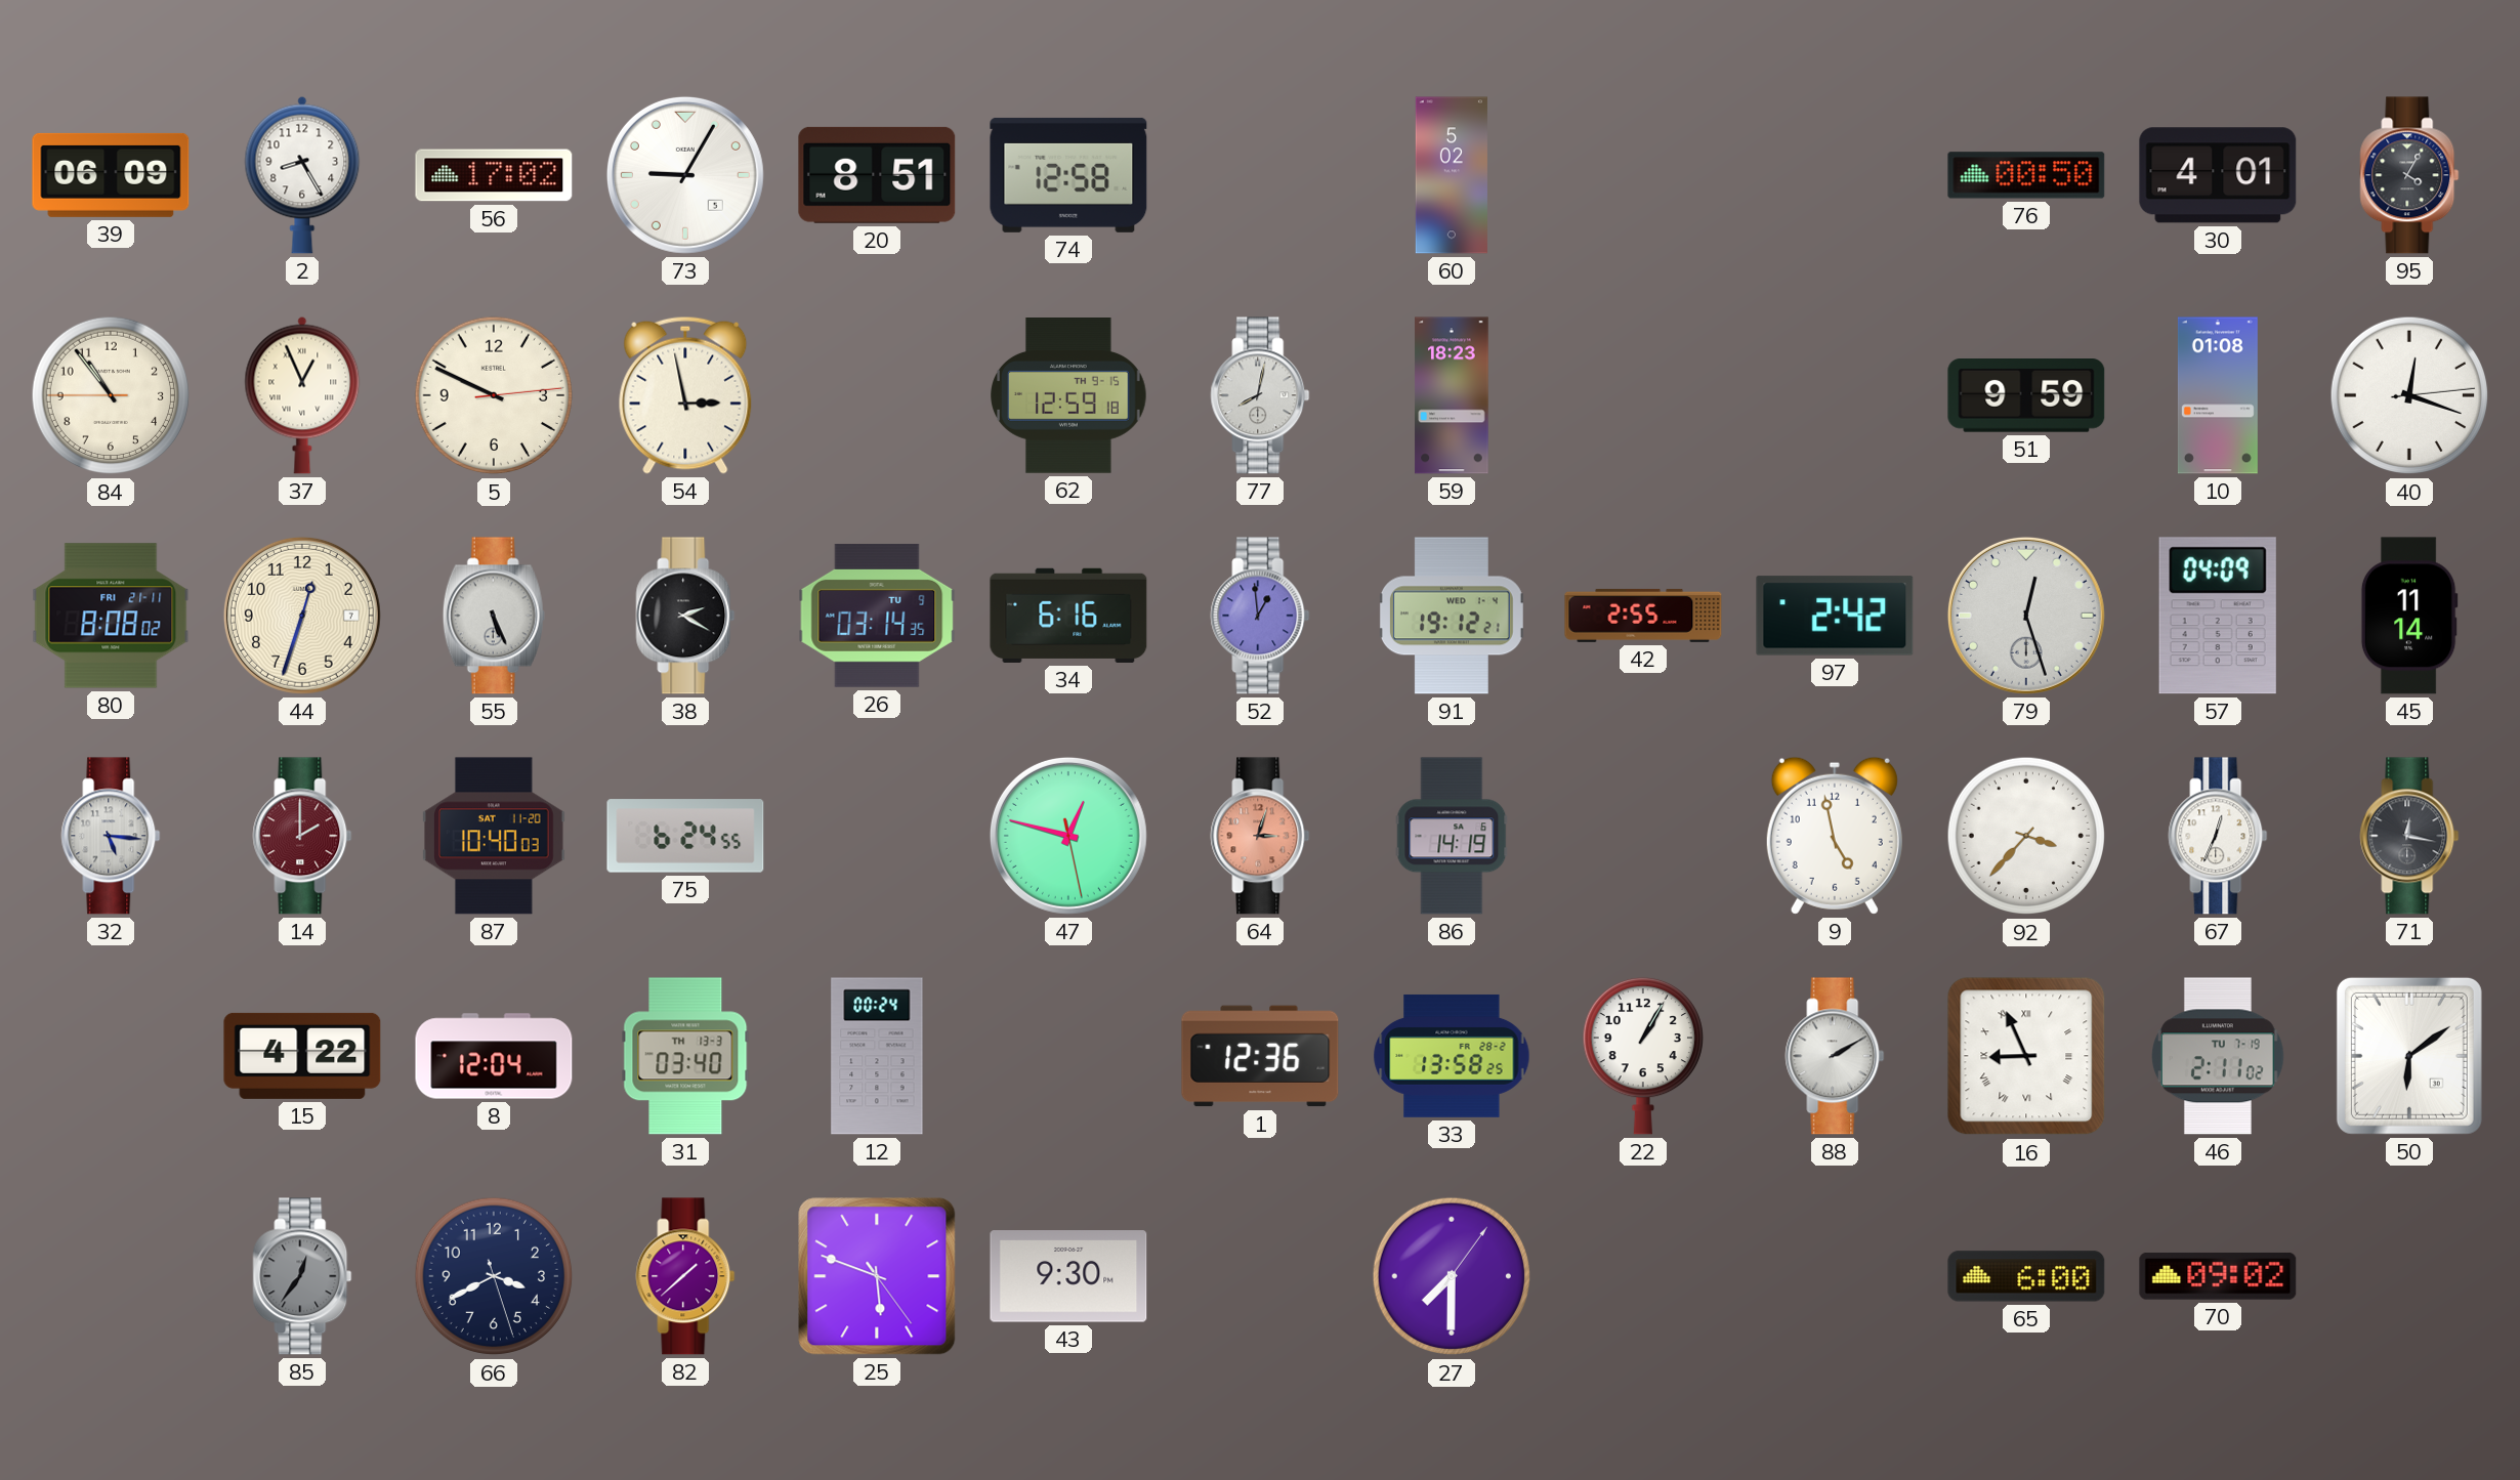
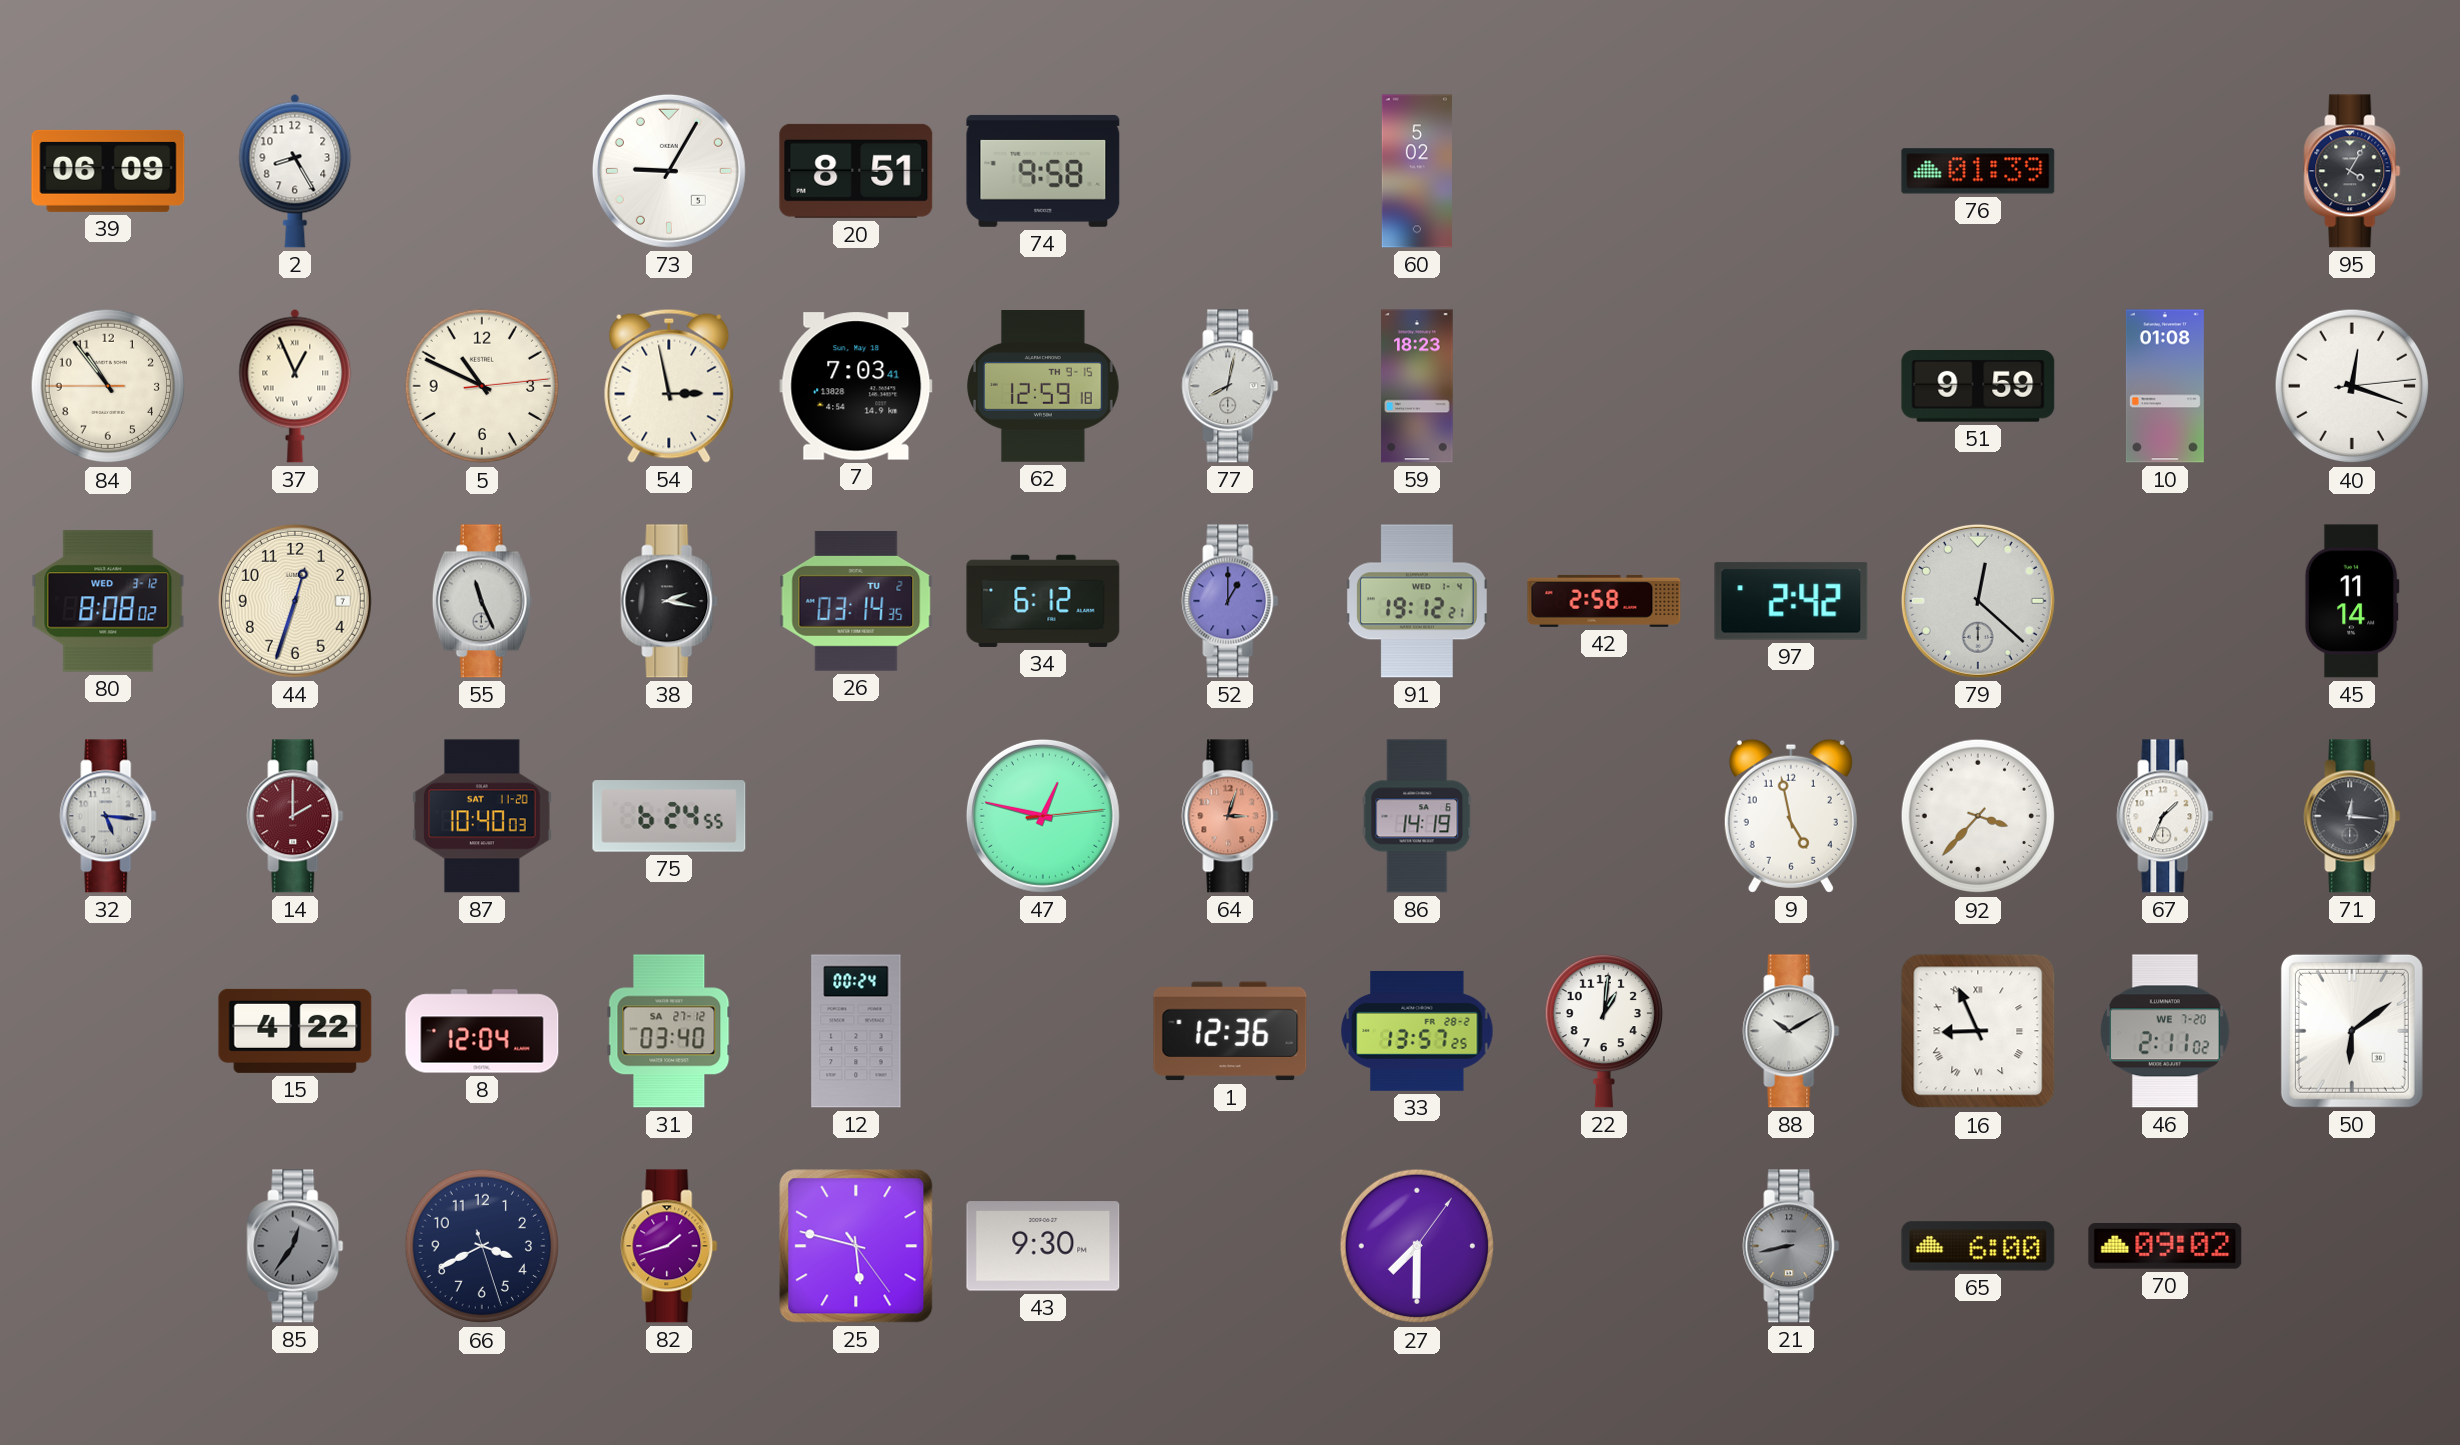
56: 17:02 -> none (494, 175)
74: 12:58 -> 9:58 (1043, 171)
76: 00:50 -> 01:39 (1978, 171)
30: 4:01 -> none (2218, 175)
5: 9:49 -> 10:49 (482, 386)
7: none -> 7:03 (856, 386)
80 date: FRI 21-11 -> WED 3-12 (108, 601)
55: 5:26 -> 11:26 (482, 601)
38: 2:20 -> 2:17 (669, 601)
26 date: TU 9 -> TU 2 (856, 601)
34: 6:16 -> 6:12 (1043, 601)
52: 12:59 -> 1:00 (1230, 601)
42: 2:55 -> 2:58 (1604, 601)
79: 12:27 -> 12:22 (1978, 601)
57: 04:09 -> none (2218, 616)
47: 12:47:28 -> 12:47:14 (1043, 816)
67: 12:34 -> 1:34 (2165, 816)
71: 12:17 -> 12:16 (2352, 816)
31 date: TH 13-3 -> SA 27-12 (669, 1031)
33: 13:58 -> 13:57 (1417, 1031)
22: 1:05 -> 1:01 (1604, 1031)
88: 2:10 -> 10:10 (1791, 1031)
46 date: TU 7-19 -> WE 7-20 (2166, 1031)
82: 1:38 -> 1:42 (669, 1246)
25: 5:48 -> 5:47 (856, 1246)
21: none -> 8:43 (1791, 1246)
